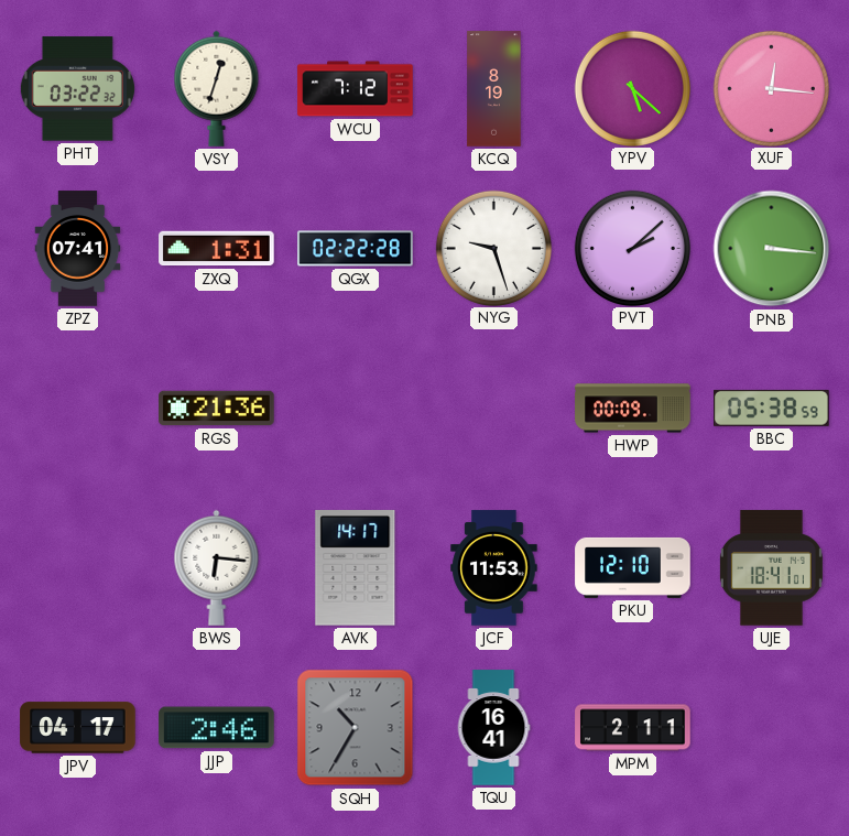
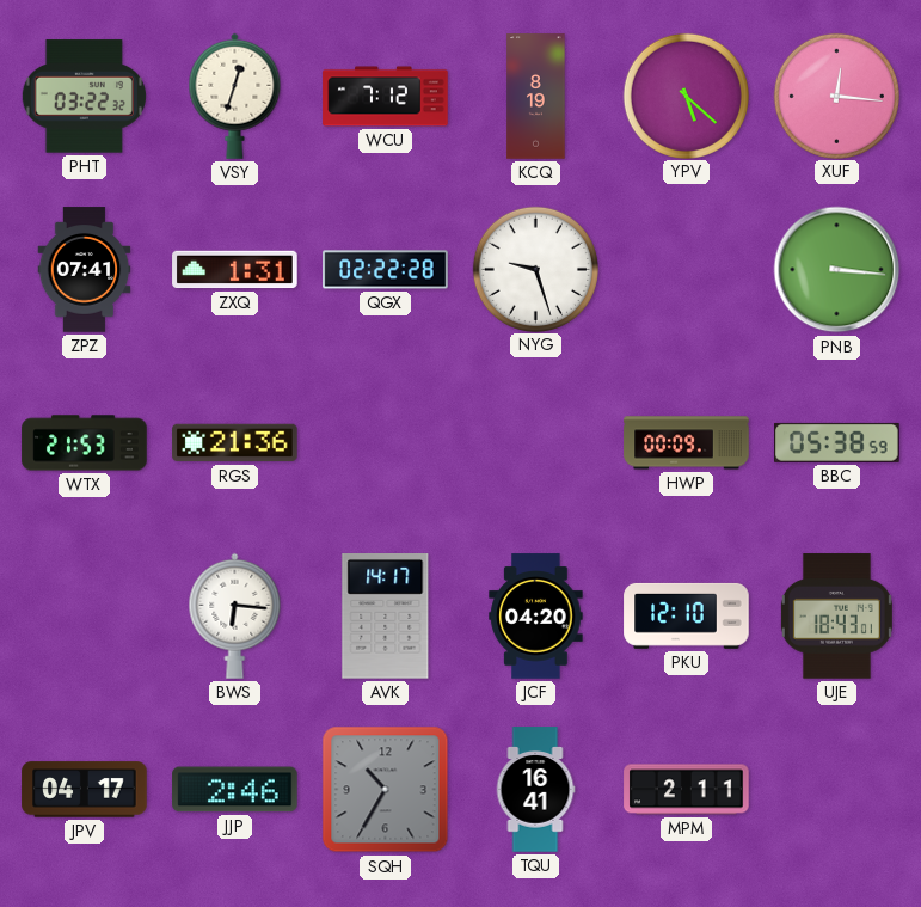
PVT: 2:08 -> none (632, 248)
WTX: none -> 21:53 (85, 443)
JCF: 11:53 -> 04:20 (536, 617)
UJE: 18:41 -> 18:43 (836, 617)
